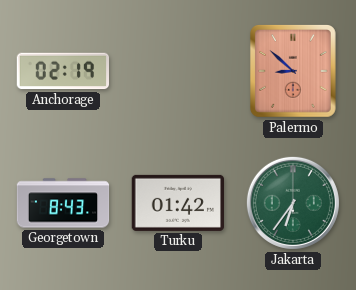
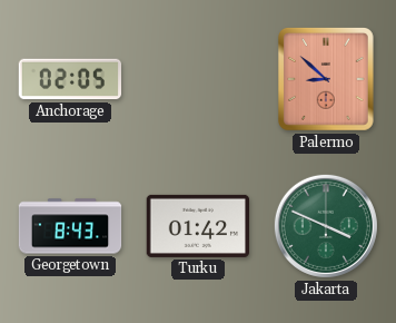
Anchorage: 02:19 -> 02:05 (70, 79)
Jakarta: 6:36 -> 3:49 (326, 226)
